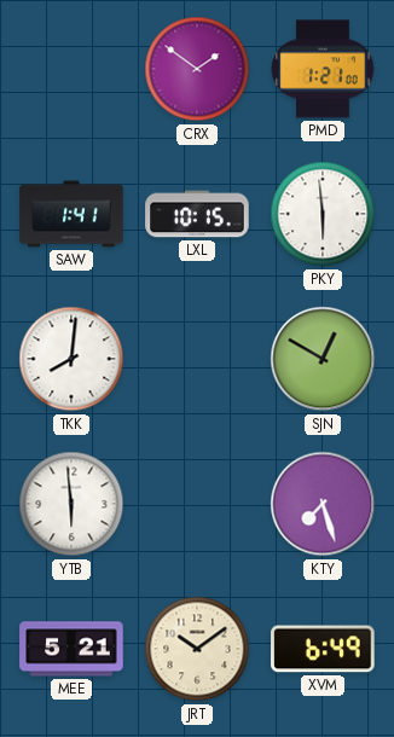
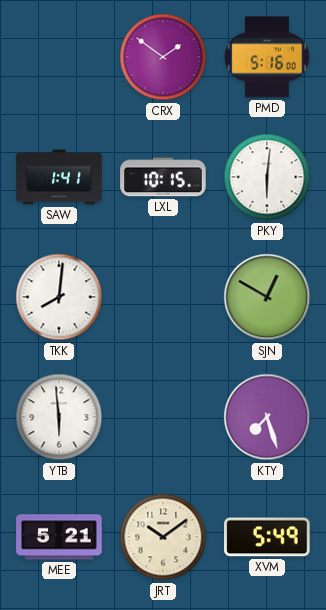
PMD: 1:21 -> 5:16 (267, 57)
PKY: 5:59 -> 6:01 (267, 177)
XVM: 6:49 -> 5:49 (267, 537)
